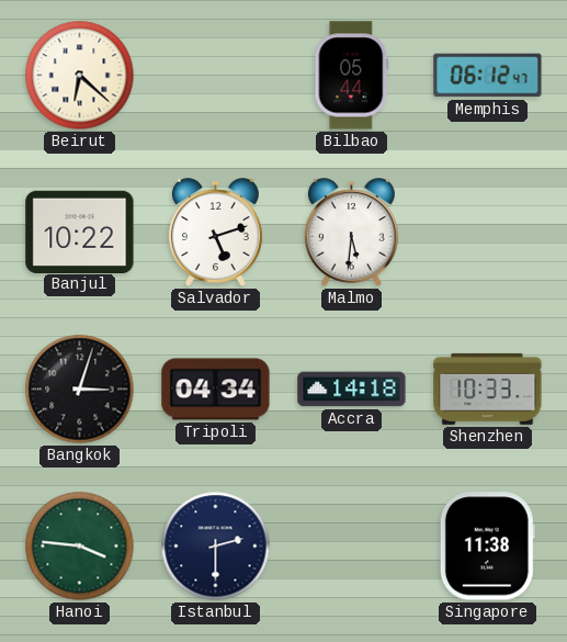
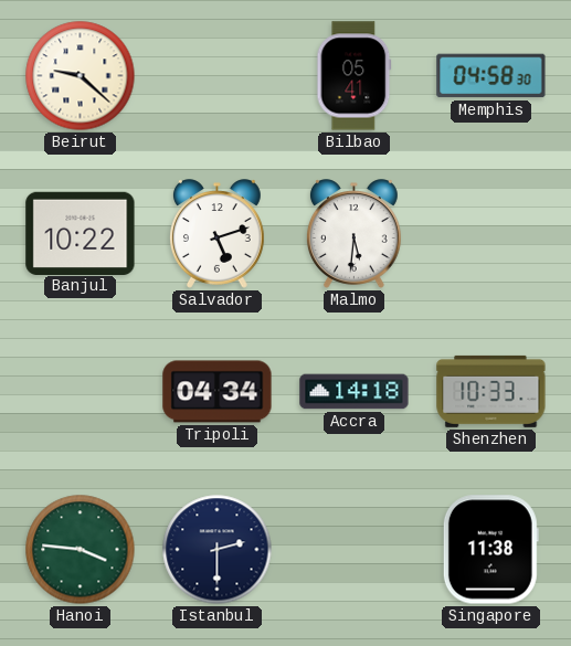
Beirut: 6:22 -> 9:22 (81, 76)
Bilbao: 05:44 -> 05:41 (355, 76)
Memphis: 06:12 -> 04:58 (491, 76)
Bangkok: 3:03 -> none (80, 390)
